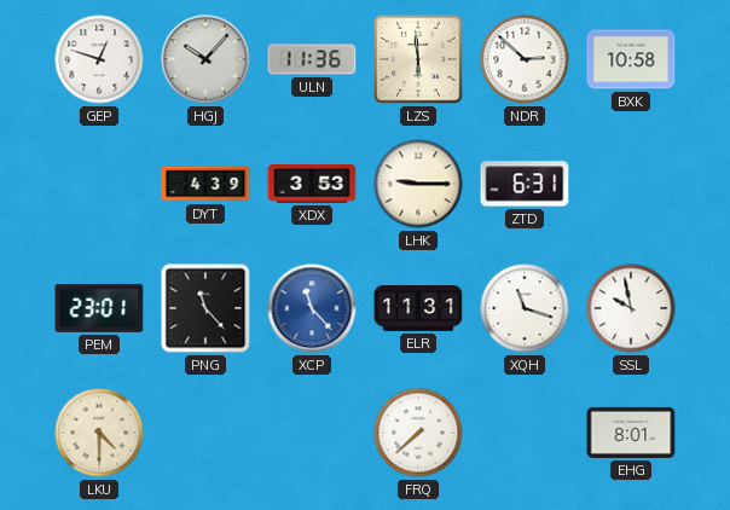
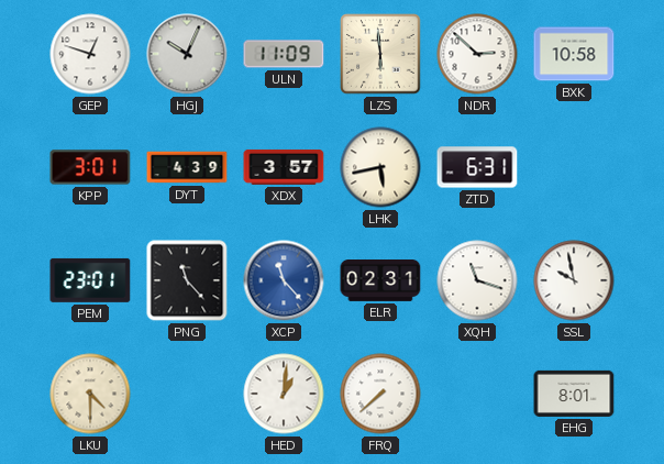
HGJ: 10:07 -> 10:04 (187, 54)
ULN: 11:36 -> 11:09 (284, 54)
KPP: none -> 3:01 (90, 167)
XDX: 3:53 -> 3:57 (284, 167)
LHK: 9:15 -> 5:43 (380, 167)
ELR: 11:31 -> 02:31 (380, 281)
HED: none -> 1:01 (284, 394)
